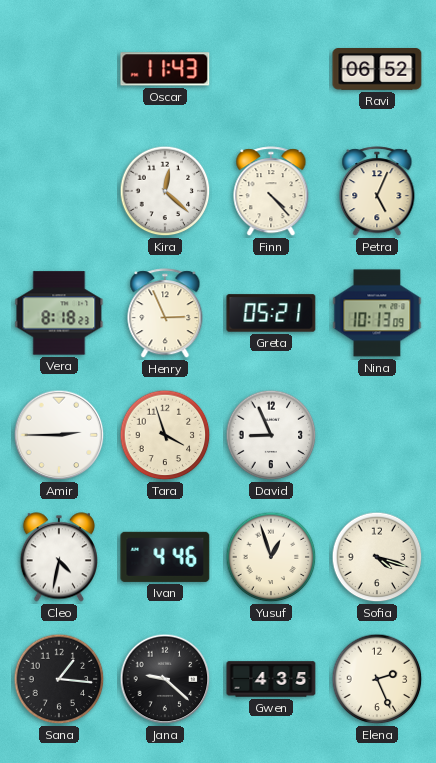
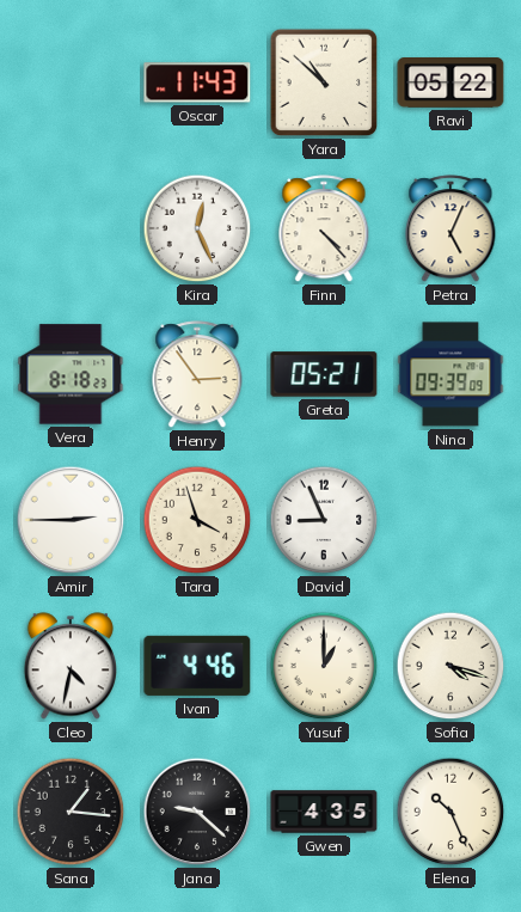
Yara: none -> 10:52 (324, 82)
Ravi: 06:52 -> 05:22 (450, 82)
Kira: 12:22 -> 12:26 (197, 228)
Henry: 2:56 -> 2:54 (197, 375)
Nina: 10:13 -> 09:39 (450, 374)
Yusuf: 12:57 -> 1:00 (324, 666)
Elena: 2:26 -> 10:26 (450, 812)
